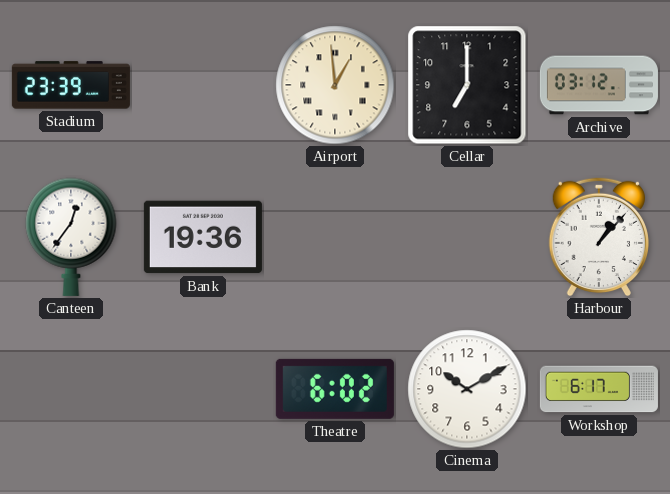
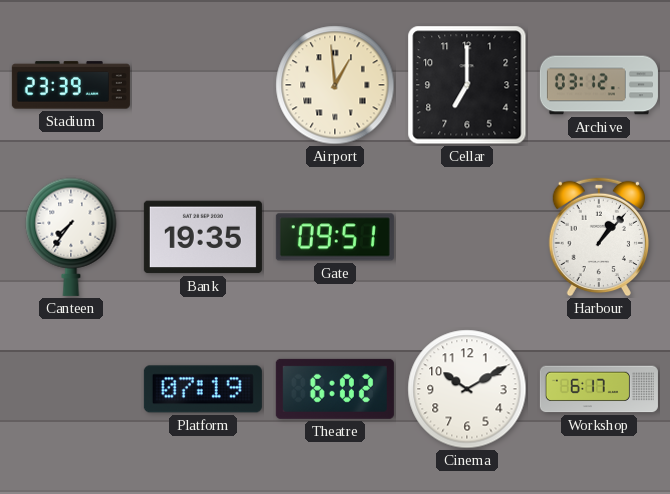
Canteen: 12:36 -> 7:36 (71, 237)
Bank: 19:36 -> 19:35 (203, 237)
Gate: none -> 09:51 (335, 237)
Platform: none -> 07:19 (203, 389)
